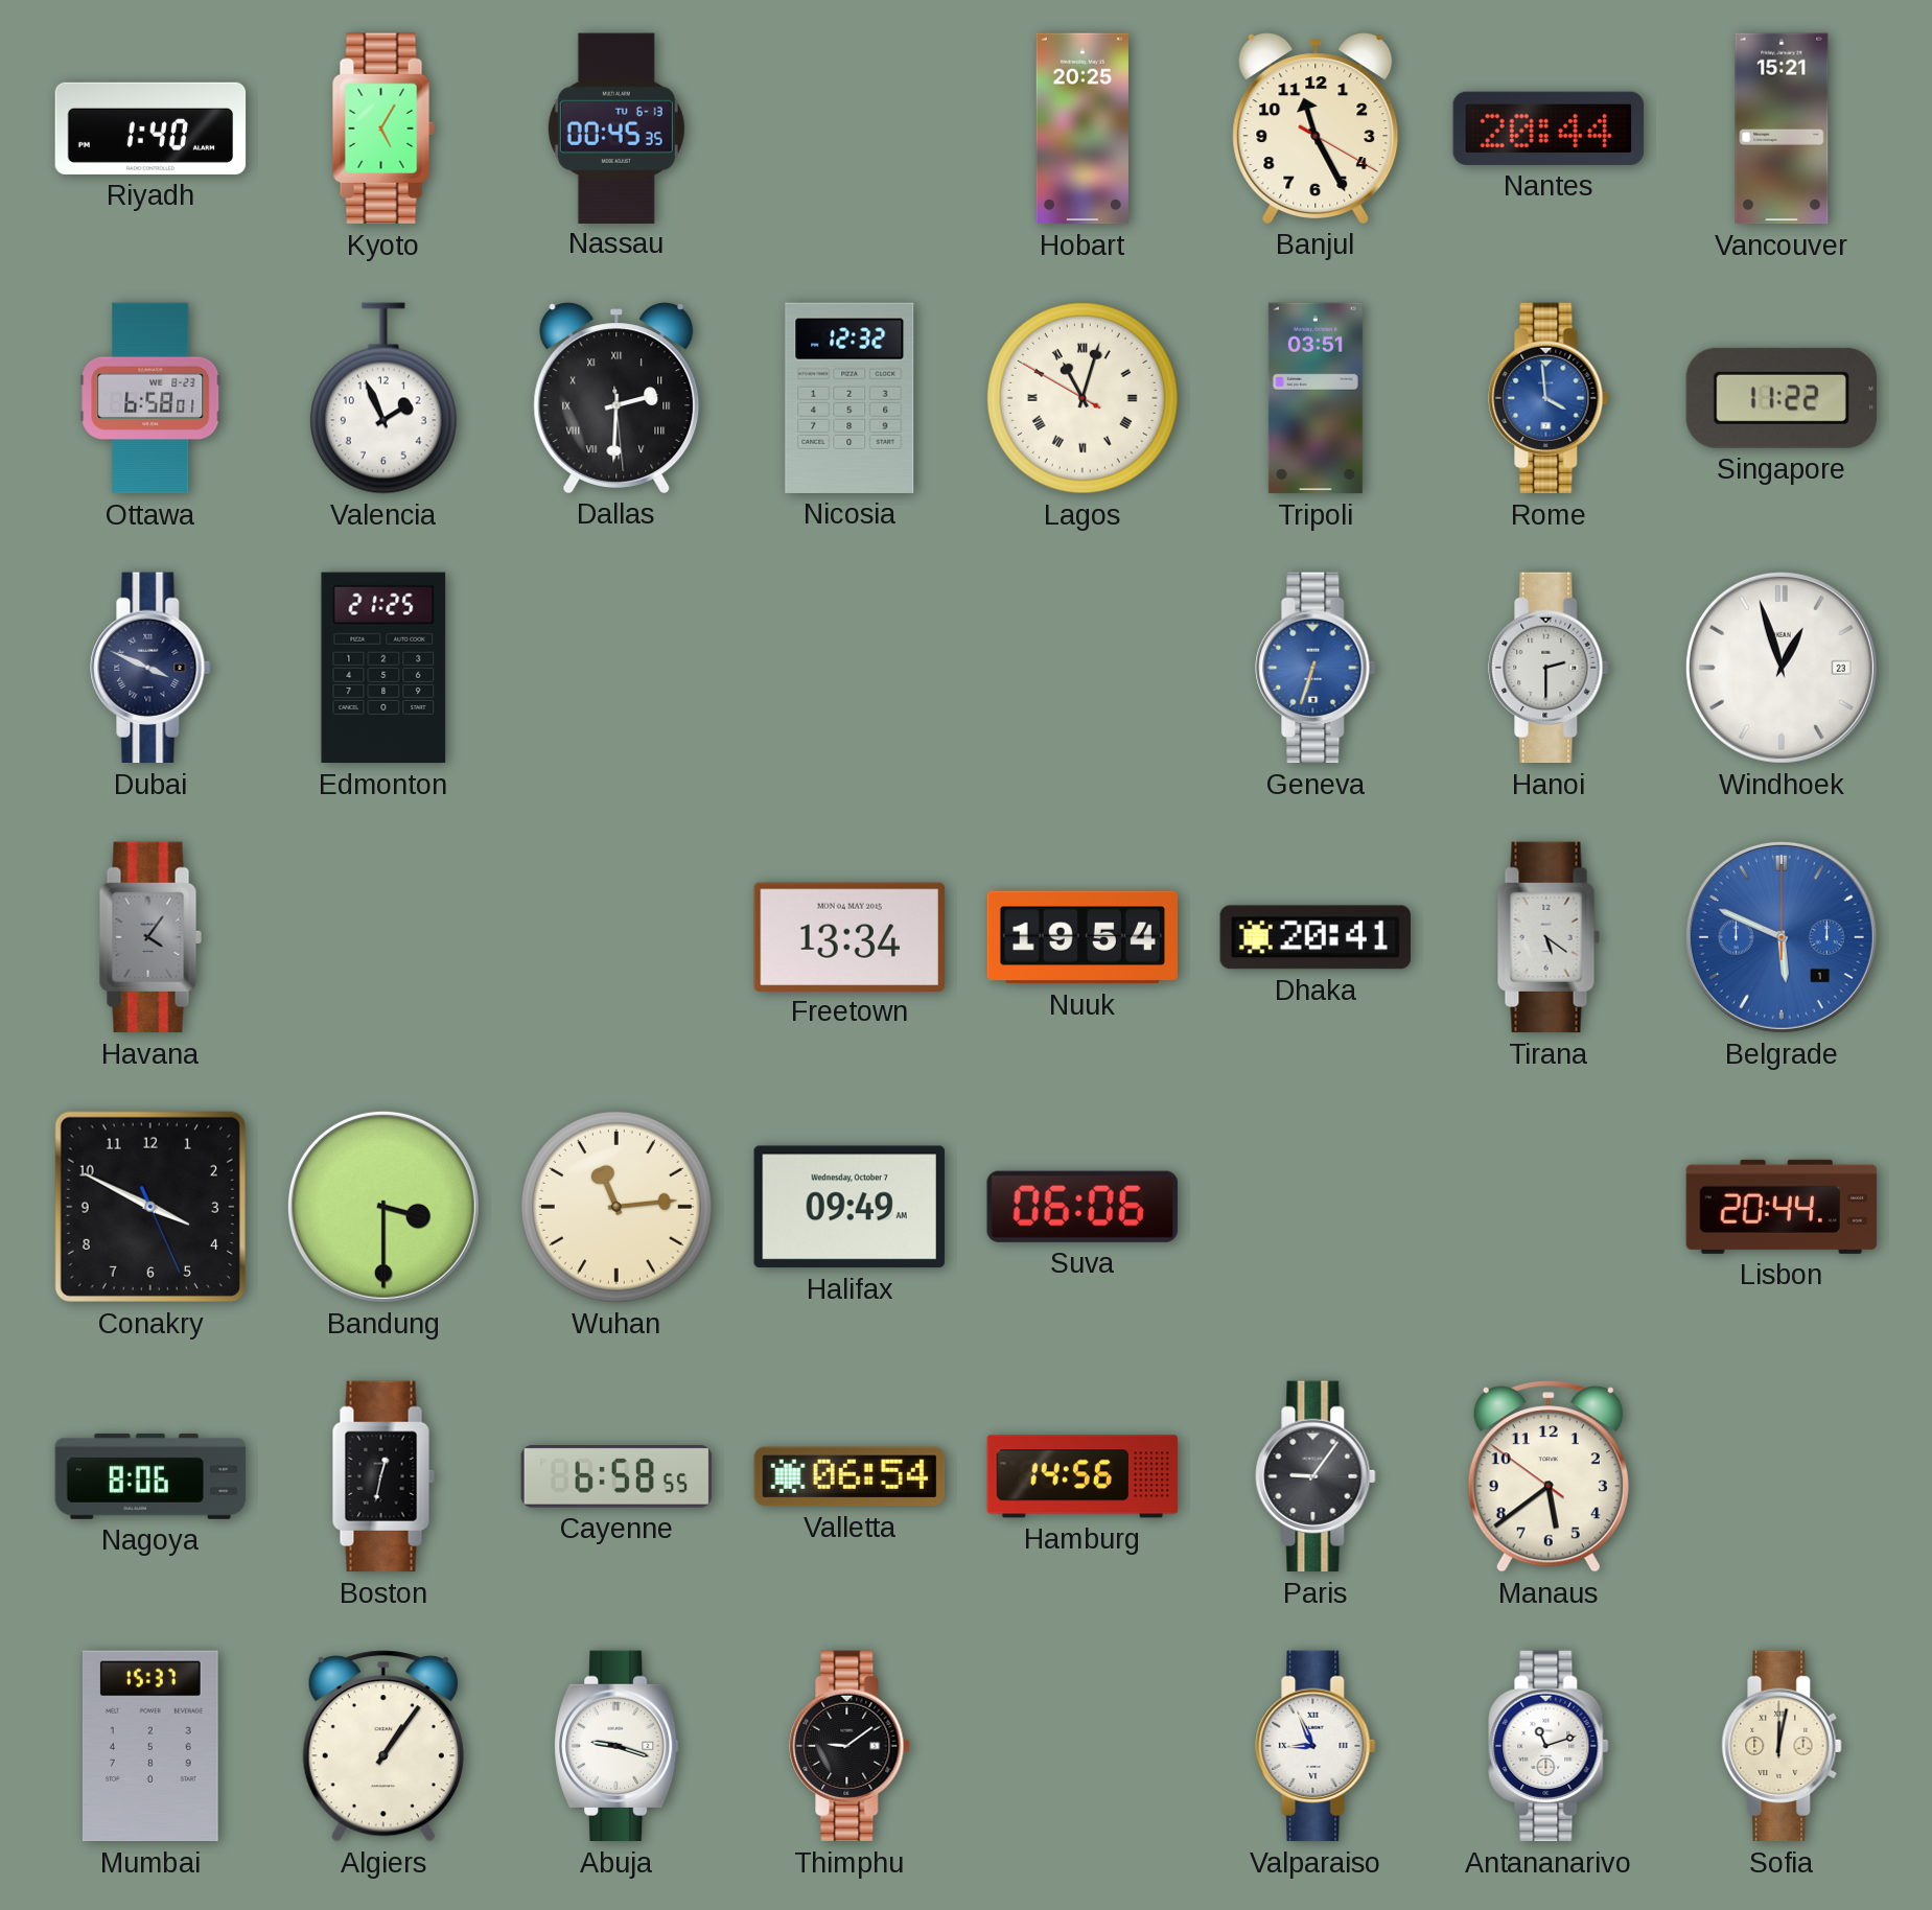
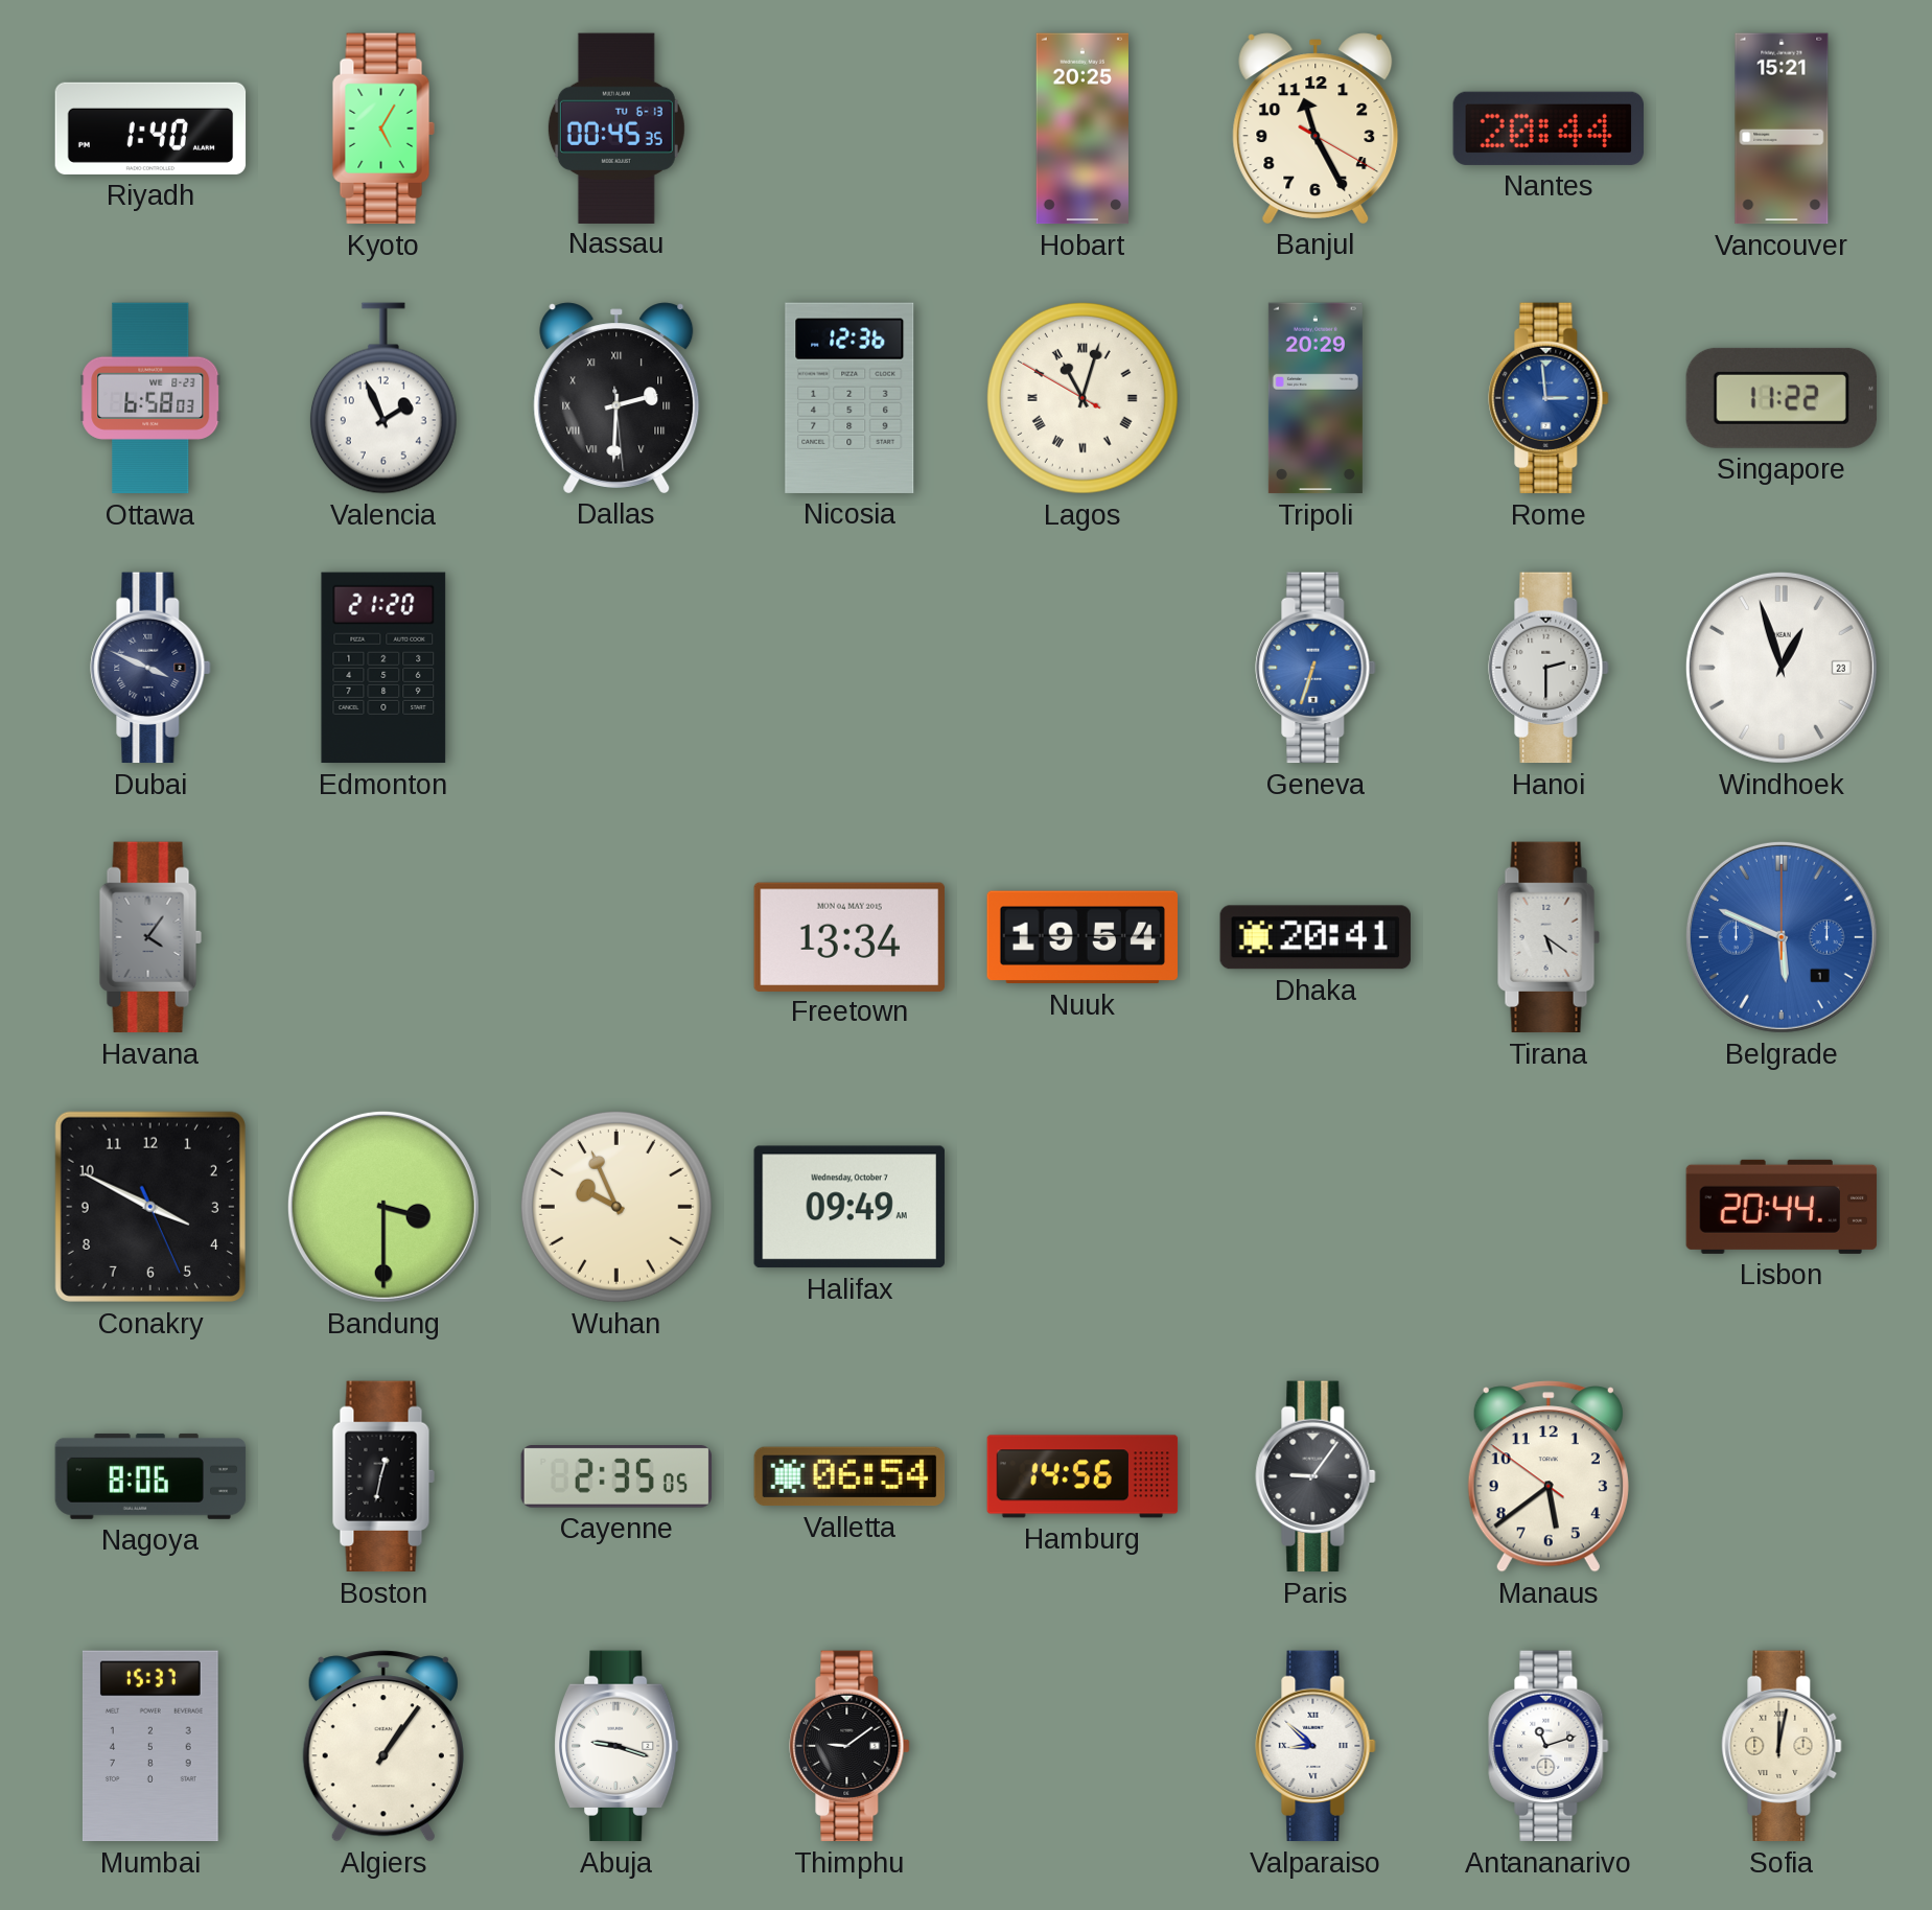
Ottawa: 6:58:01 -> 6:58:03 (150, 398)
Nicosia: 12:32 -> 12:36 (849, 398)
Tripoli: 03:51 -> 20:29 (1316, 398)
Rome: 3:59 -> 2:59 (1549, 398)
Edmonton: 21:25 -> 21:20 (383, 668)
Wuhan: 11:14 -> 9:56 (616, 1207)
Suva: 06:06 -> none (1083, 1207)
Cayenne: 6:58 -> 2:35 (616, 1477)
Valparaiso: 8:56 -> 8:52 (1316, 1746)
